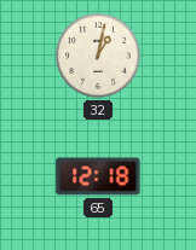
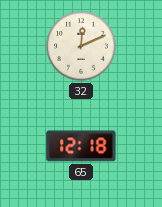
32: 1:02 -> 12:11 (81, 46)
